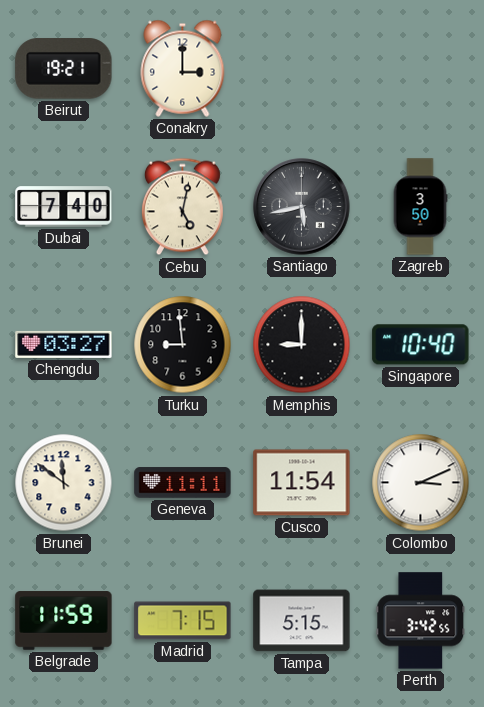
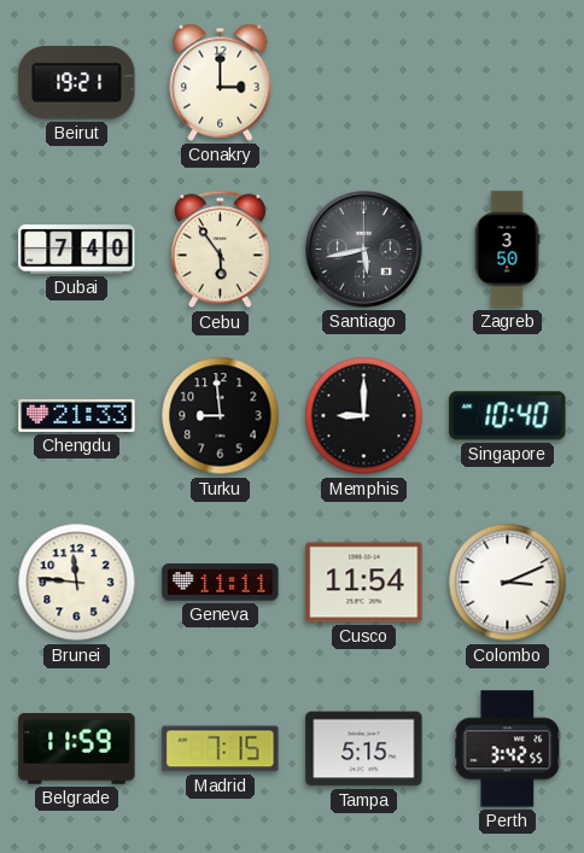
Cebu: 5:02 -> 5:54 (220, 250)
Chengdu: 03:27 -> 21:33 (77, 415)
Brunei: 11:51 -> 11:46 (77, 583)
